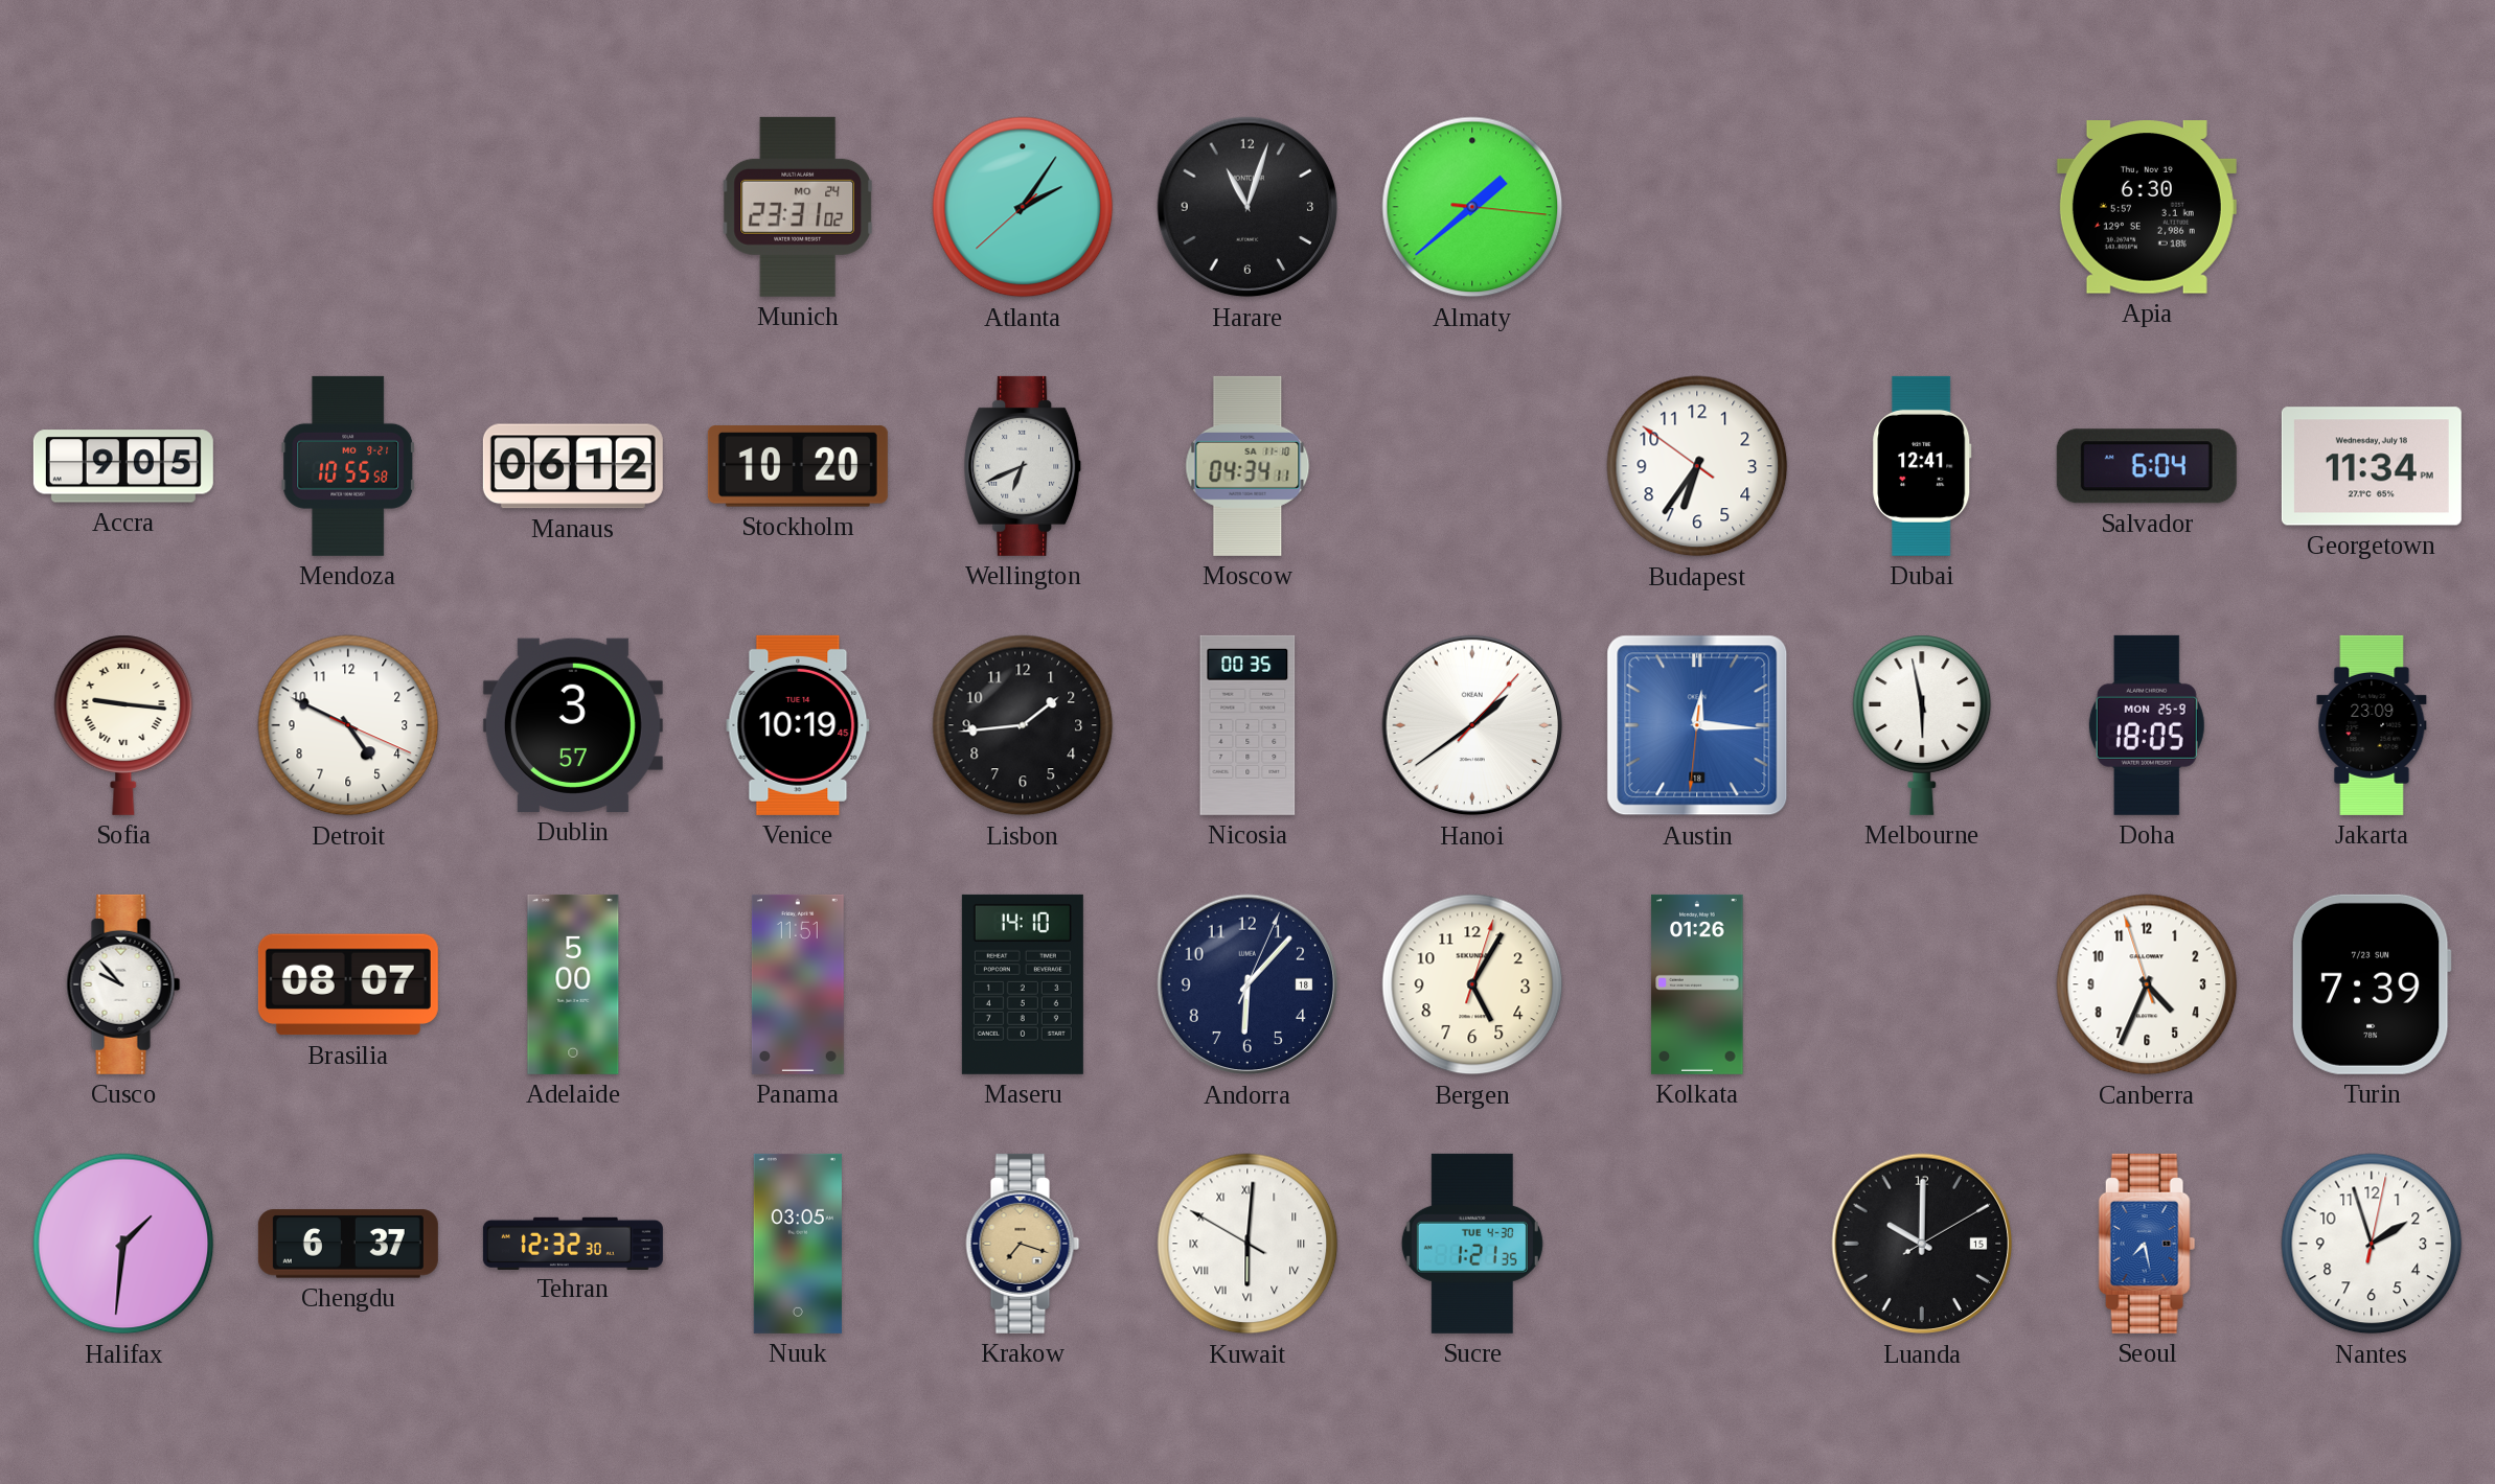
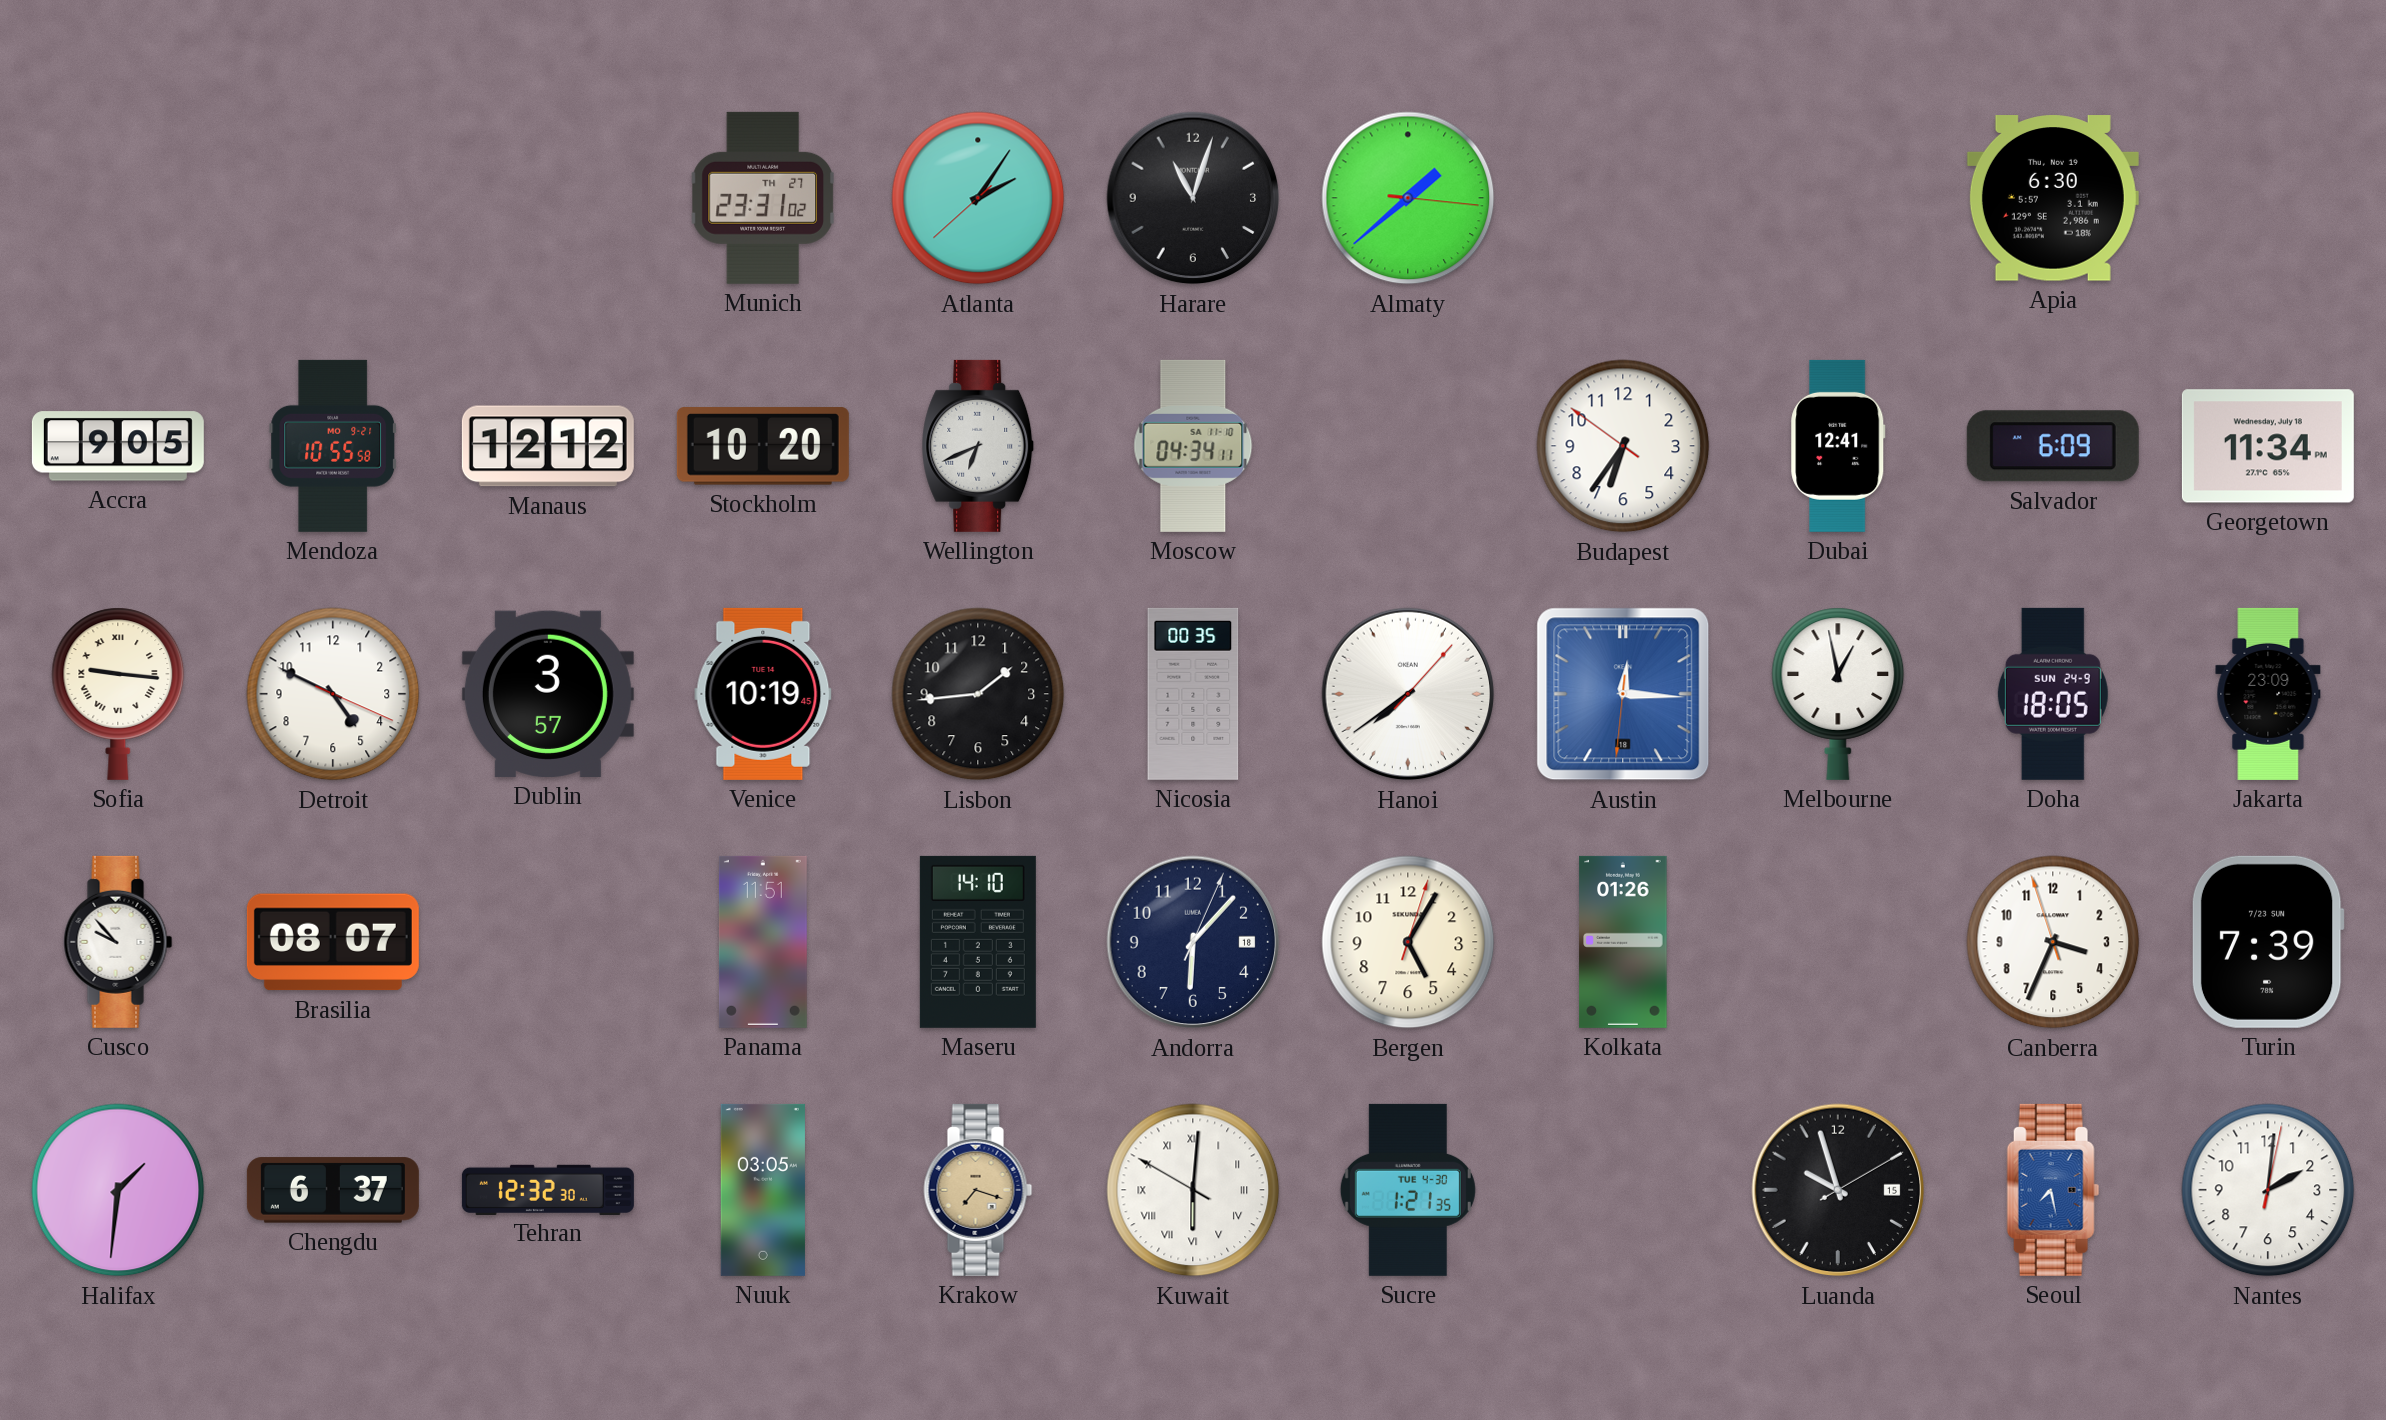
Munich date: MO 24 -> TH 27 (763, 198)
Manaus: 06:12 -> 12:12 (548, 446)
Salvador: 6:04 -> 6:09 (2053, 446)
Hanoi: 1:39 -> 7:39 (1408, 694)
Melbourne: 5:58 -> 12:58 (1838, 694)
Doha date: MON 25-9 -> SUN 24-9 (2053, 694)
Adelaide: 5:00 -> none (573, 984)
Canberra: 4:33 -> 3:33 (2053, 942)
Luanda: 10:00 -> 9:57 (1838, 1190)
Nantes: 1:57 -> 2:01 (2268, 1190)
